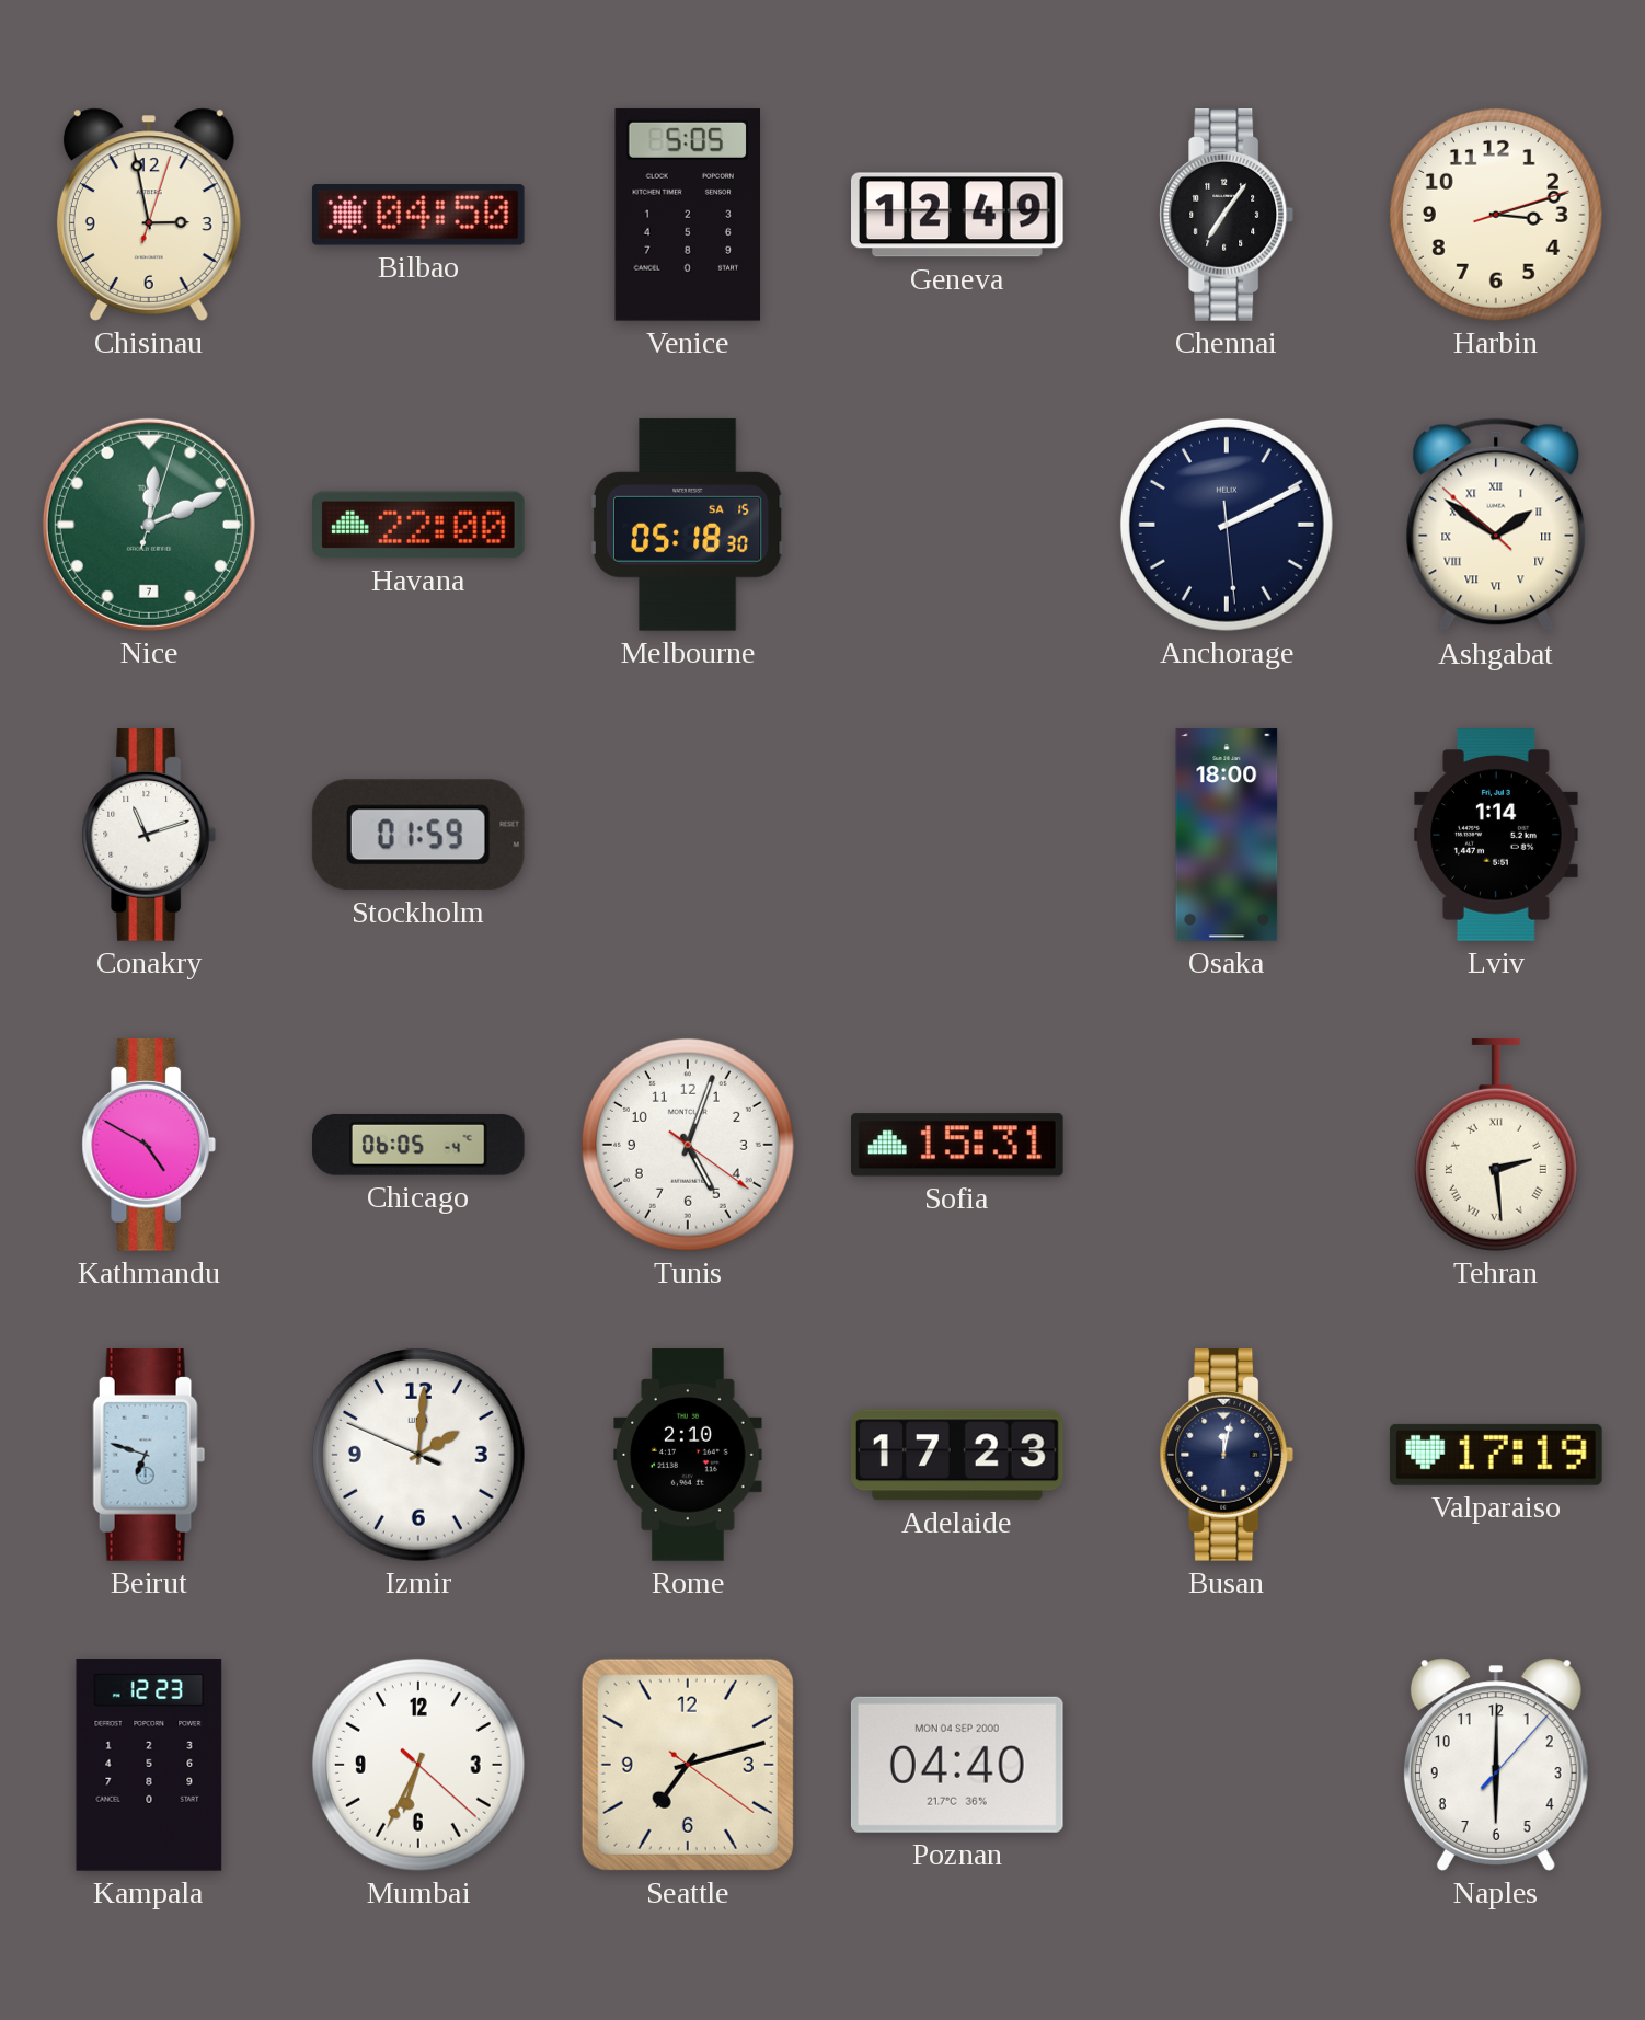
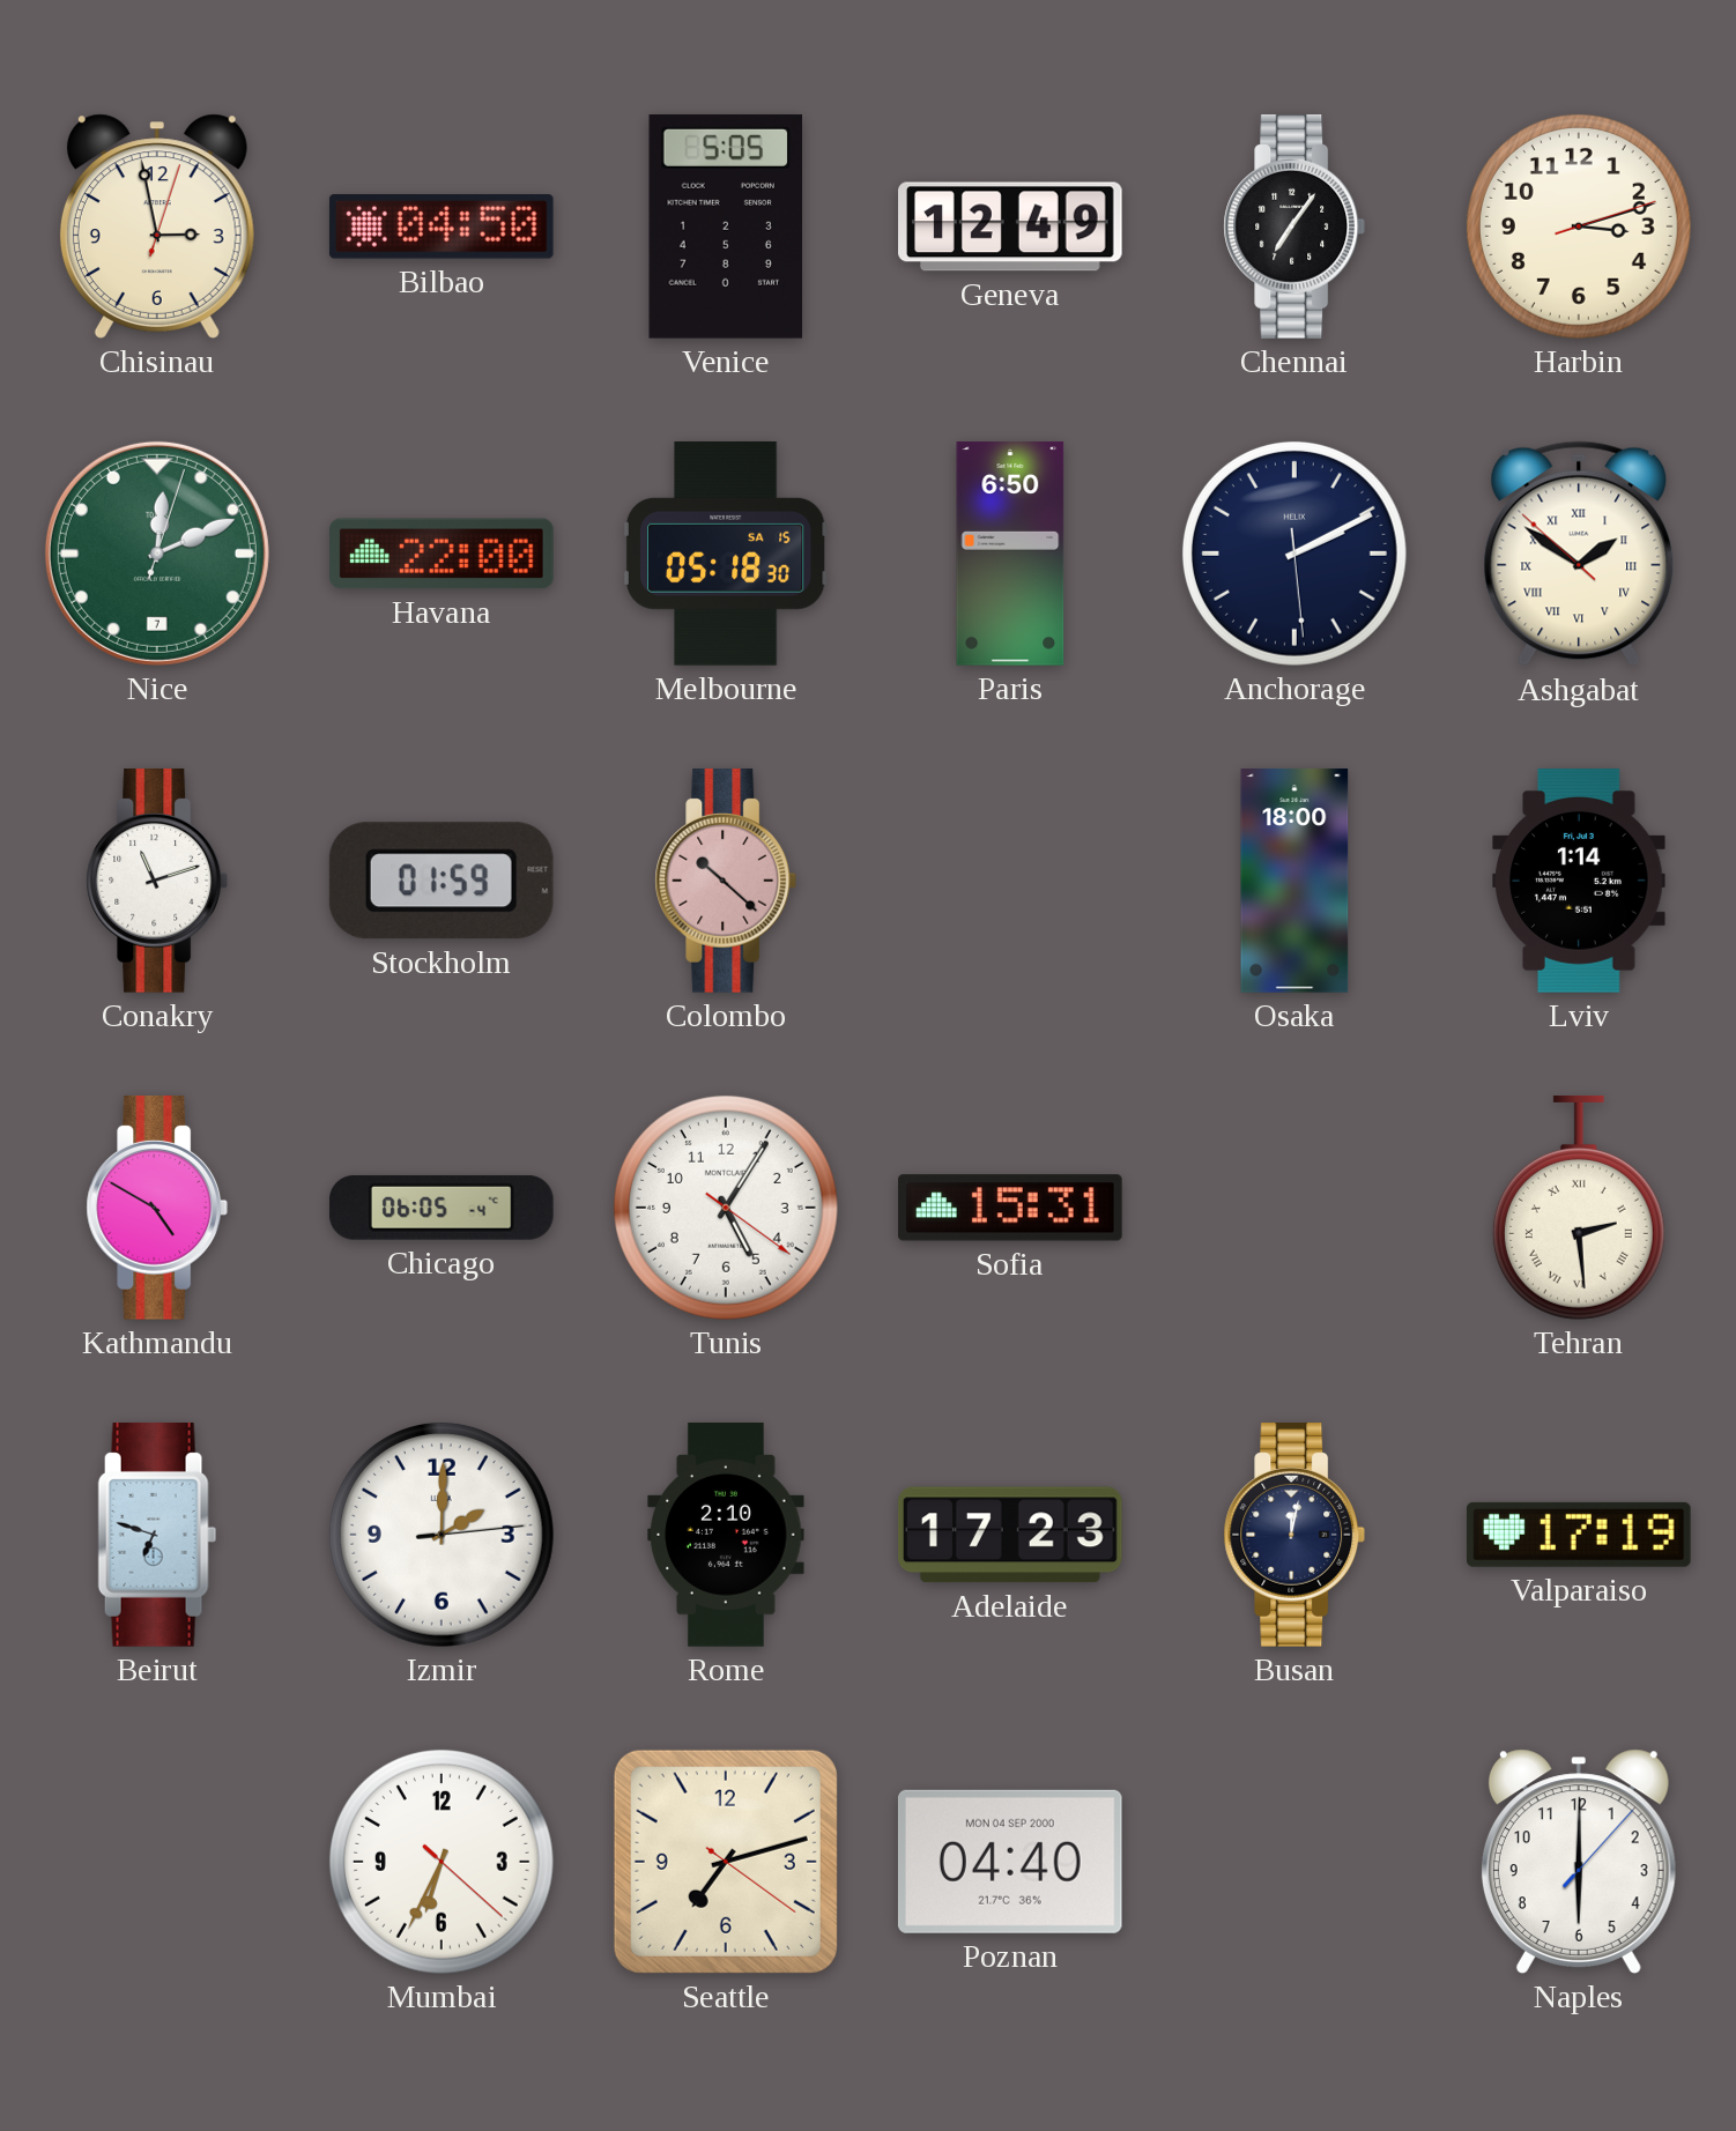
Paris: none -> 6:50 (1010, 554)
Colombo: none -> 10:22 (726, 882)
Tunis: 5:03 -> 5:05 (726, 1208)
Izmir: 2:00:49 -> 2:00:14 (442, 1535)
Kampala: 12:23 -> none (149, 1765)
